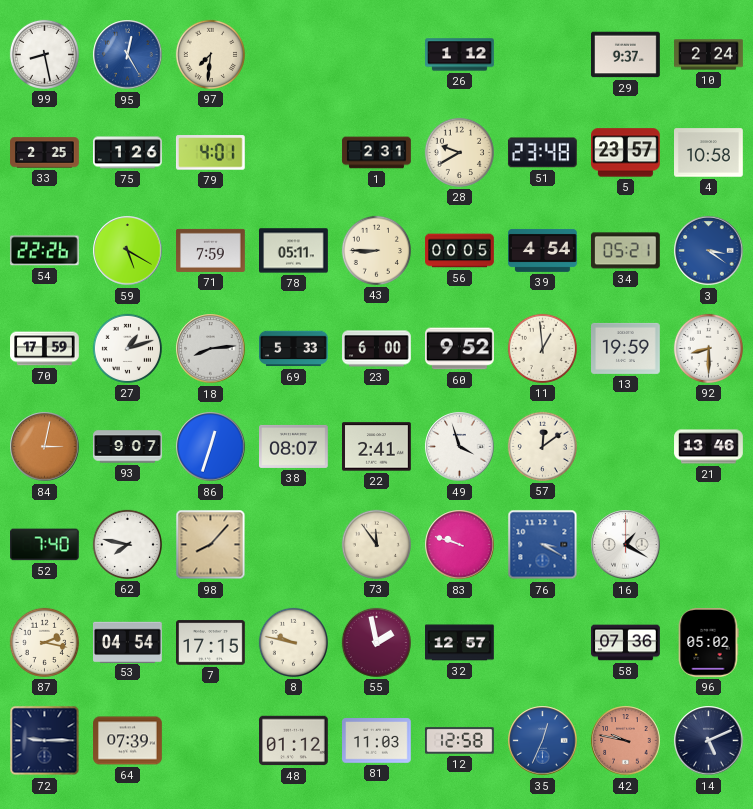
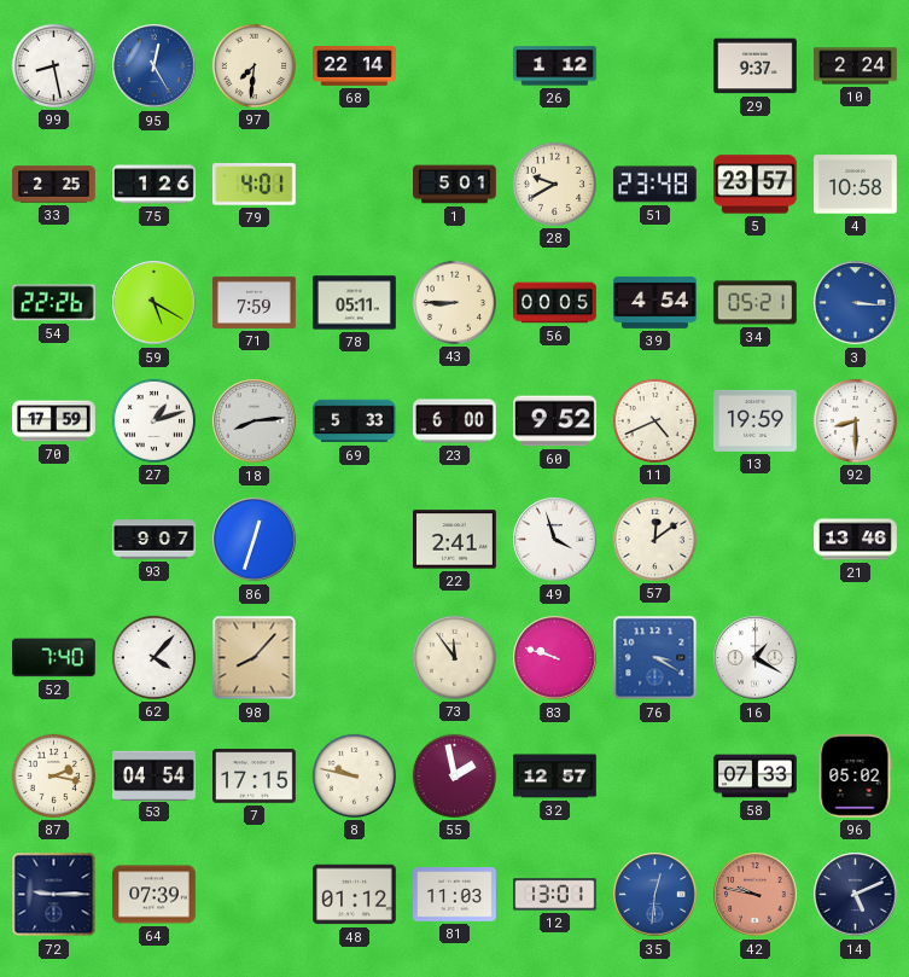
68: none -> 22:14 (355, 66)
1: 2:31 -> 5:01 (455, 185)
3: 3:21 -> 3:16 (856, 303)
11: 12:59 -> 4:41 (654, 420)
84: 3:02 -> none (45, 447)
38: 08:07 -> none (294, 446)
62: 7:47 -> 4:07 (153, 657)
58: 07:36 -> 07:33 (756, 777)
12: 12:58 -> 13:01 (555, 895)
35: 12:34 -> 12:31 (655, 895)
